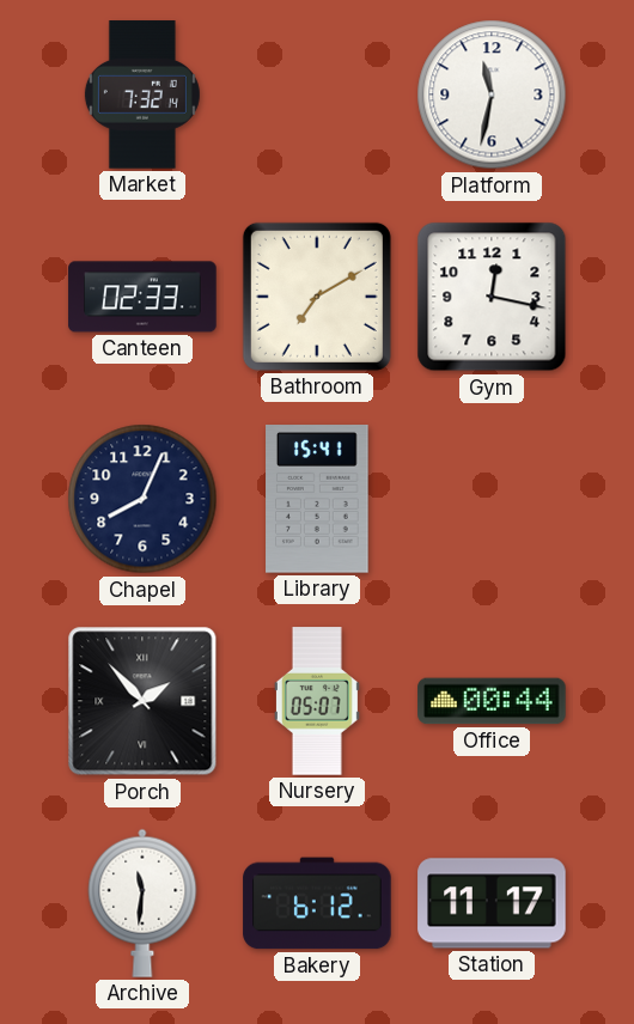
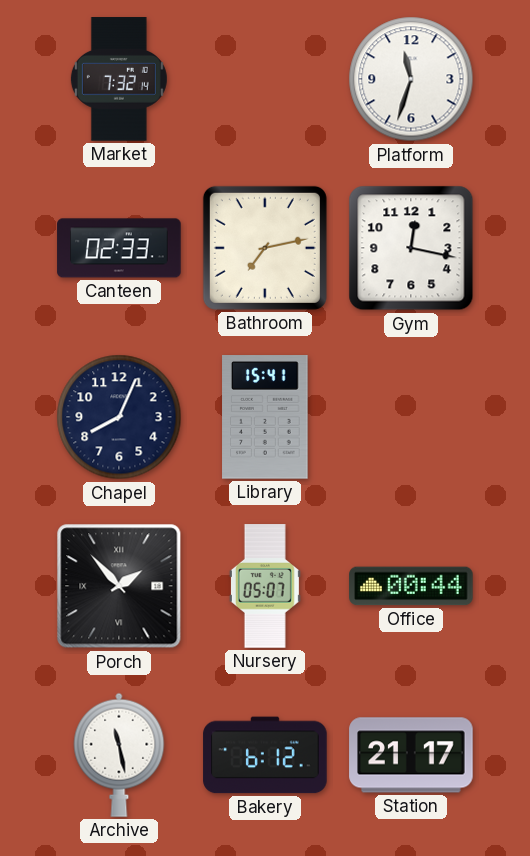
Platform: 11:32 -> 11:33 (411, 79)
Bathroom: 7:10 -> 7:13 (265, 248)
Archive: 11:31 -> 11:28 (119, 755)
Station: 11:17 -> 21:17 (411, 755)
